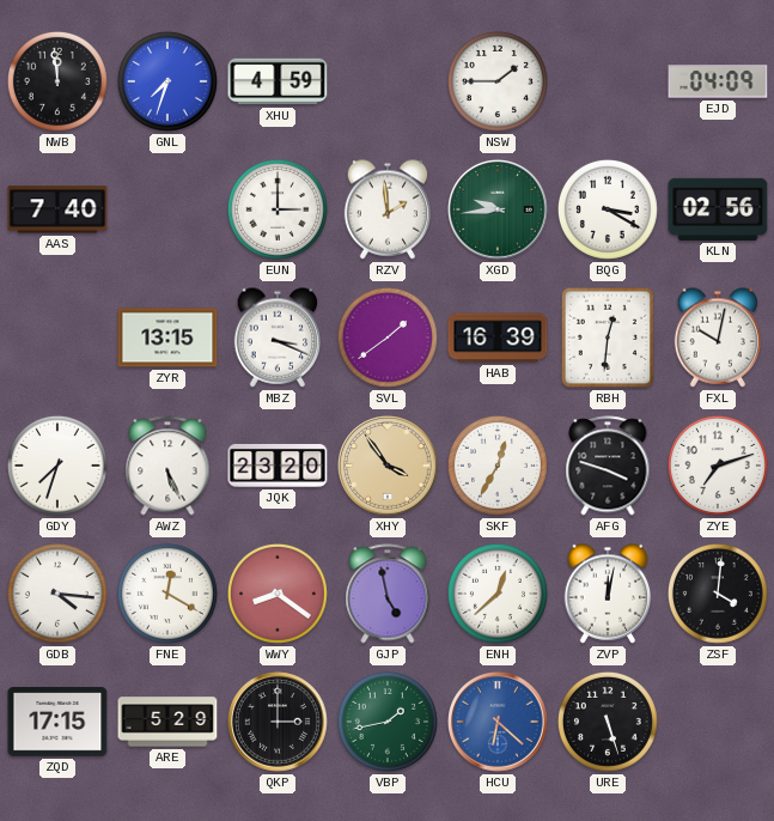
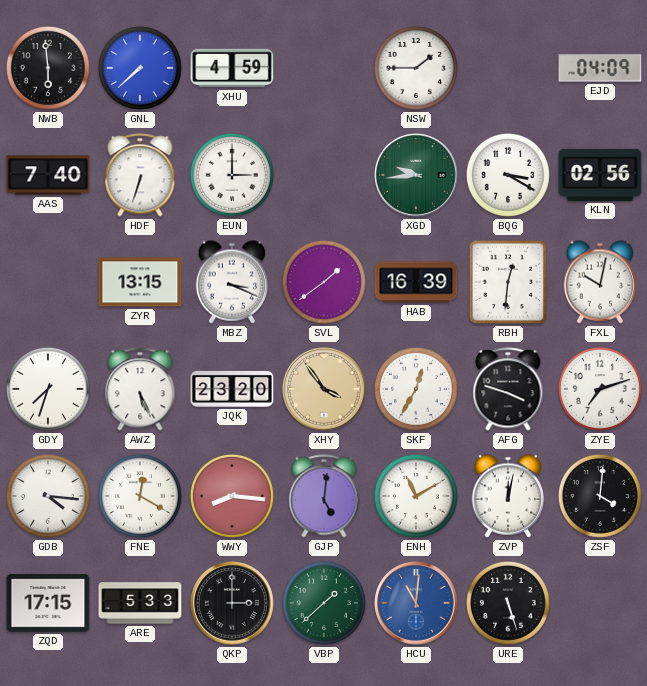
NWB: 11:59 -> 5:59 (48, 68)
GNL: 7:33 -> 7:38 (140, 68)
HDF: none -> 6:33 (140, 175)
RZV: 1:59 -> none (388, 209)
WWY: 8:21 -> 8:16 (232, 496)
GJP: 4:58 -> 5:01 (324, 496)
ENH: 12:38 -> 11:10 (416, 496)
ARE: 5:29 -> 5:33 (140, 603)
VBP: 1:43 -> 1:38 (324, 603)
HCU: 6:22 -> 11:01 (417, 604)
